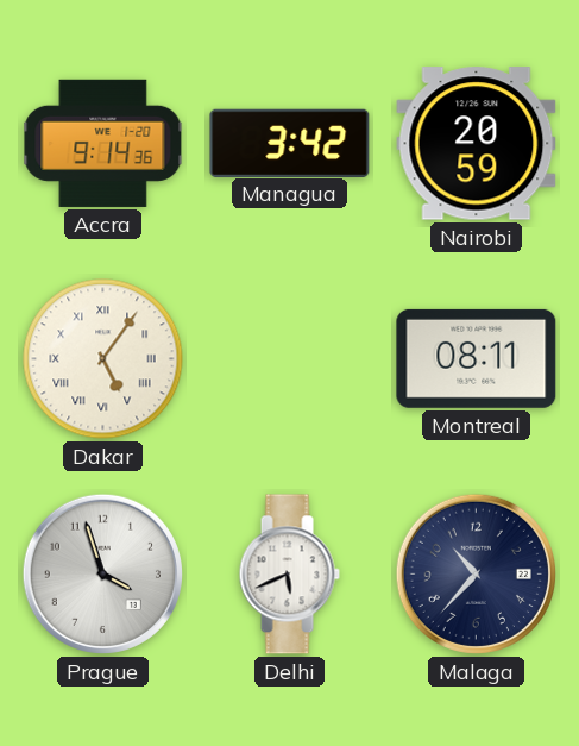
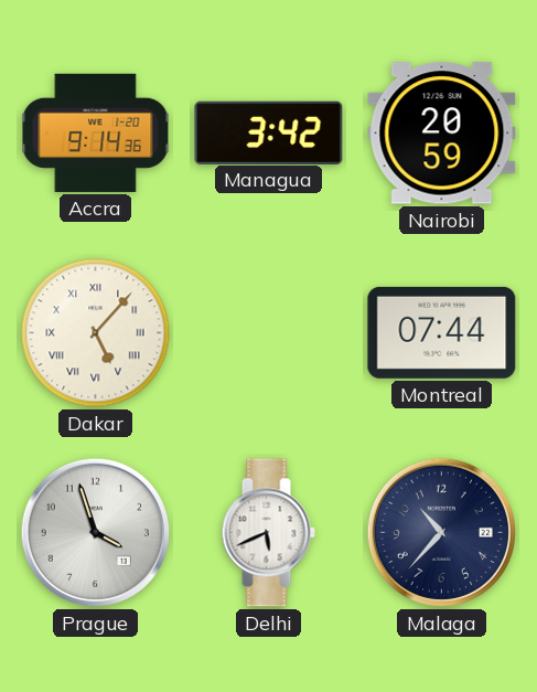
Dakar: 5:06 -> 5:07 (96, 333)
Montreal: 08:11 -> 07:44 (442, 332)
